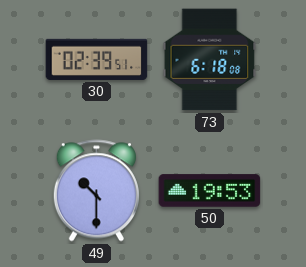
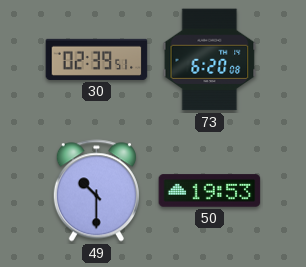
73: 6:18 -> 6:20 (210, 60)
